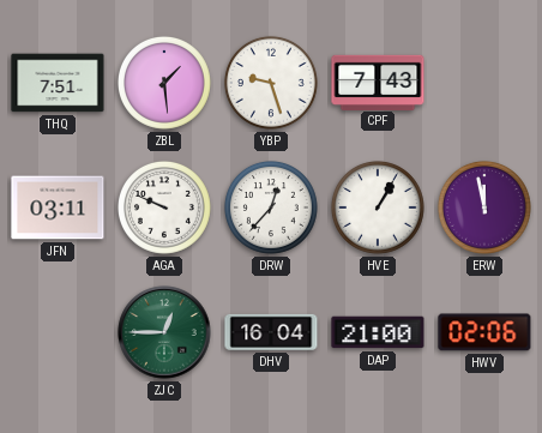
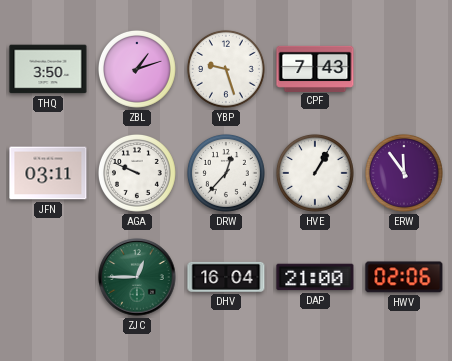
THQ: 7:51 -> 3:50 (48, 69)
ZBL: 1:29 -> 1:12 (137, 69)
ERW: 11:58 -> 11:54 (404, 173)
